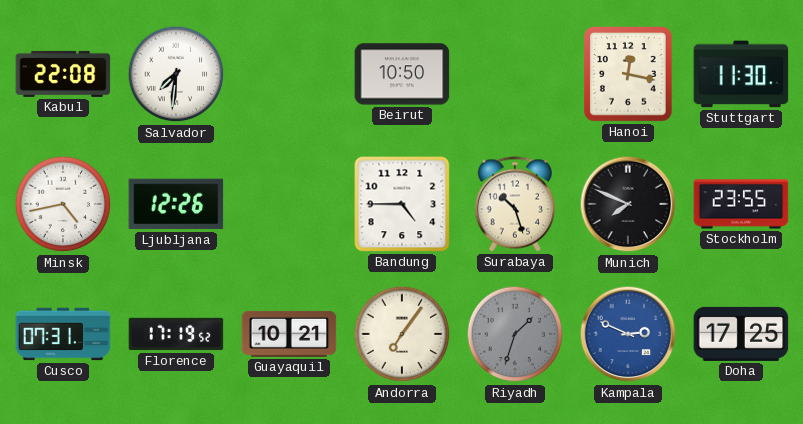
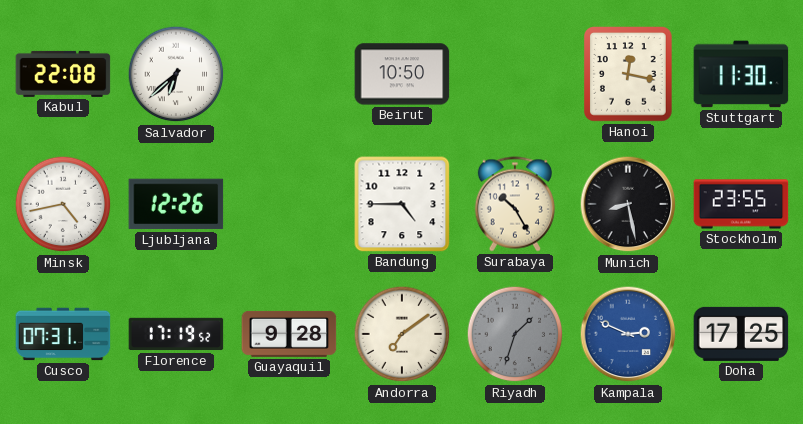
Salvador: 7:31 -> 6:38 (176, 74)
Surabaya: 10:27 -> 10:25 (515, 204)
Munich: 7:49 -> 8:28 (628, 204)
Guayaquil: 10:21 -> 9:28 (289, 334)
Andorra: 7:06 -> 7:09 (402, 334)
